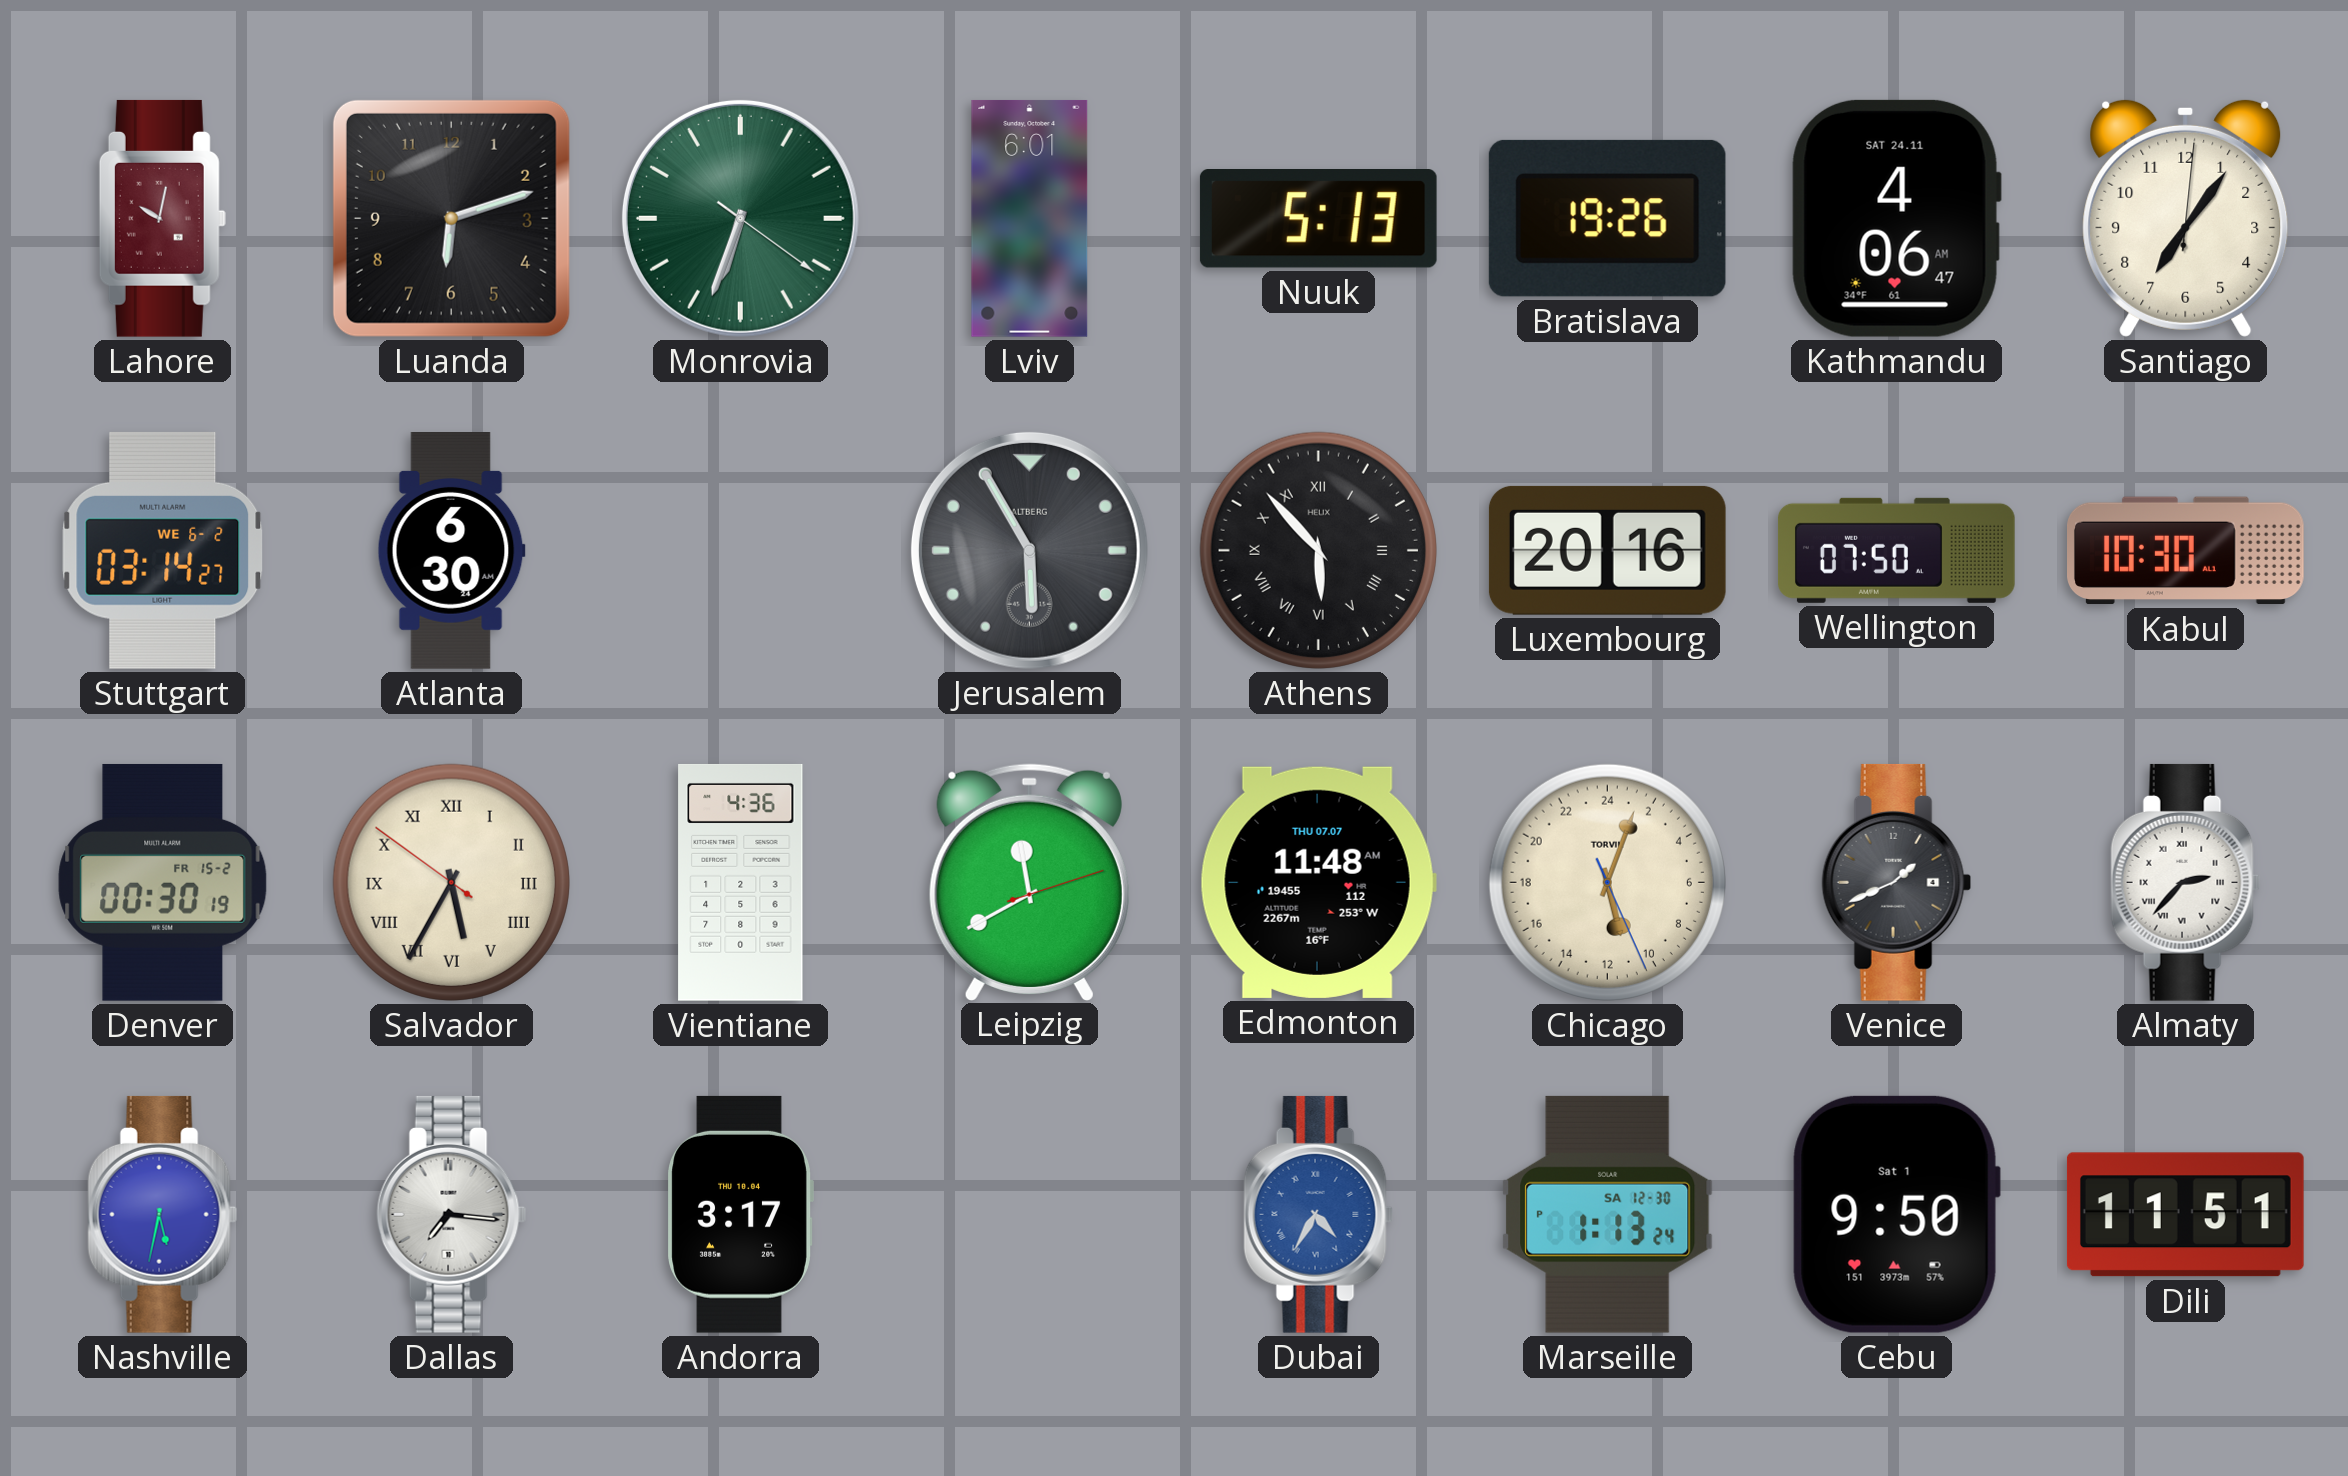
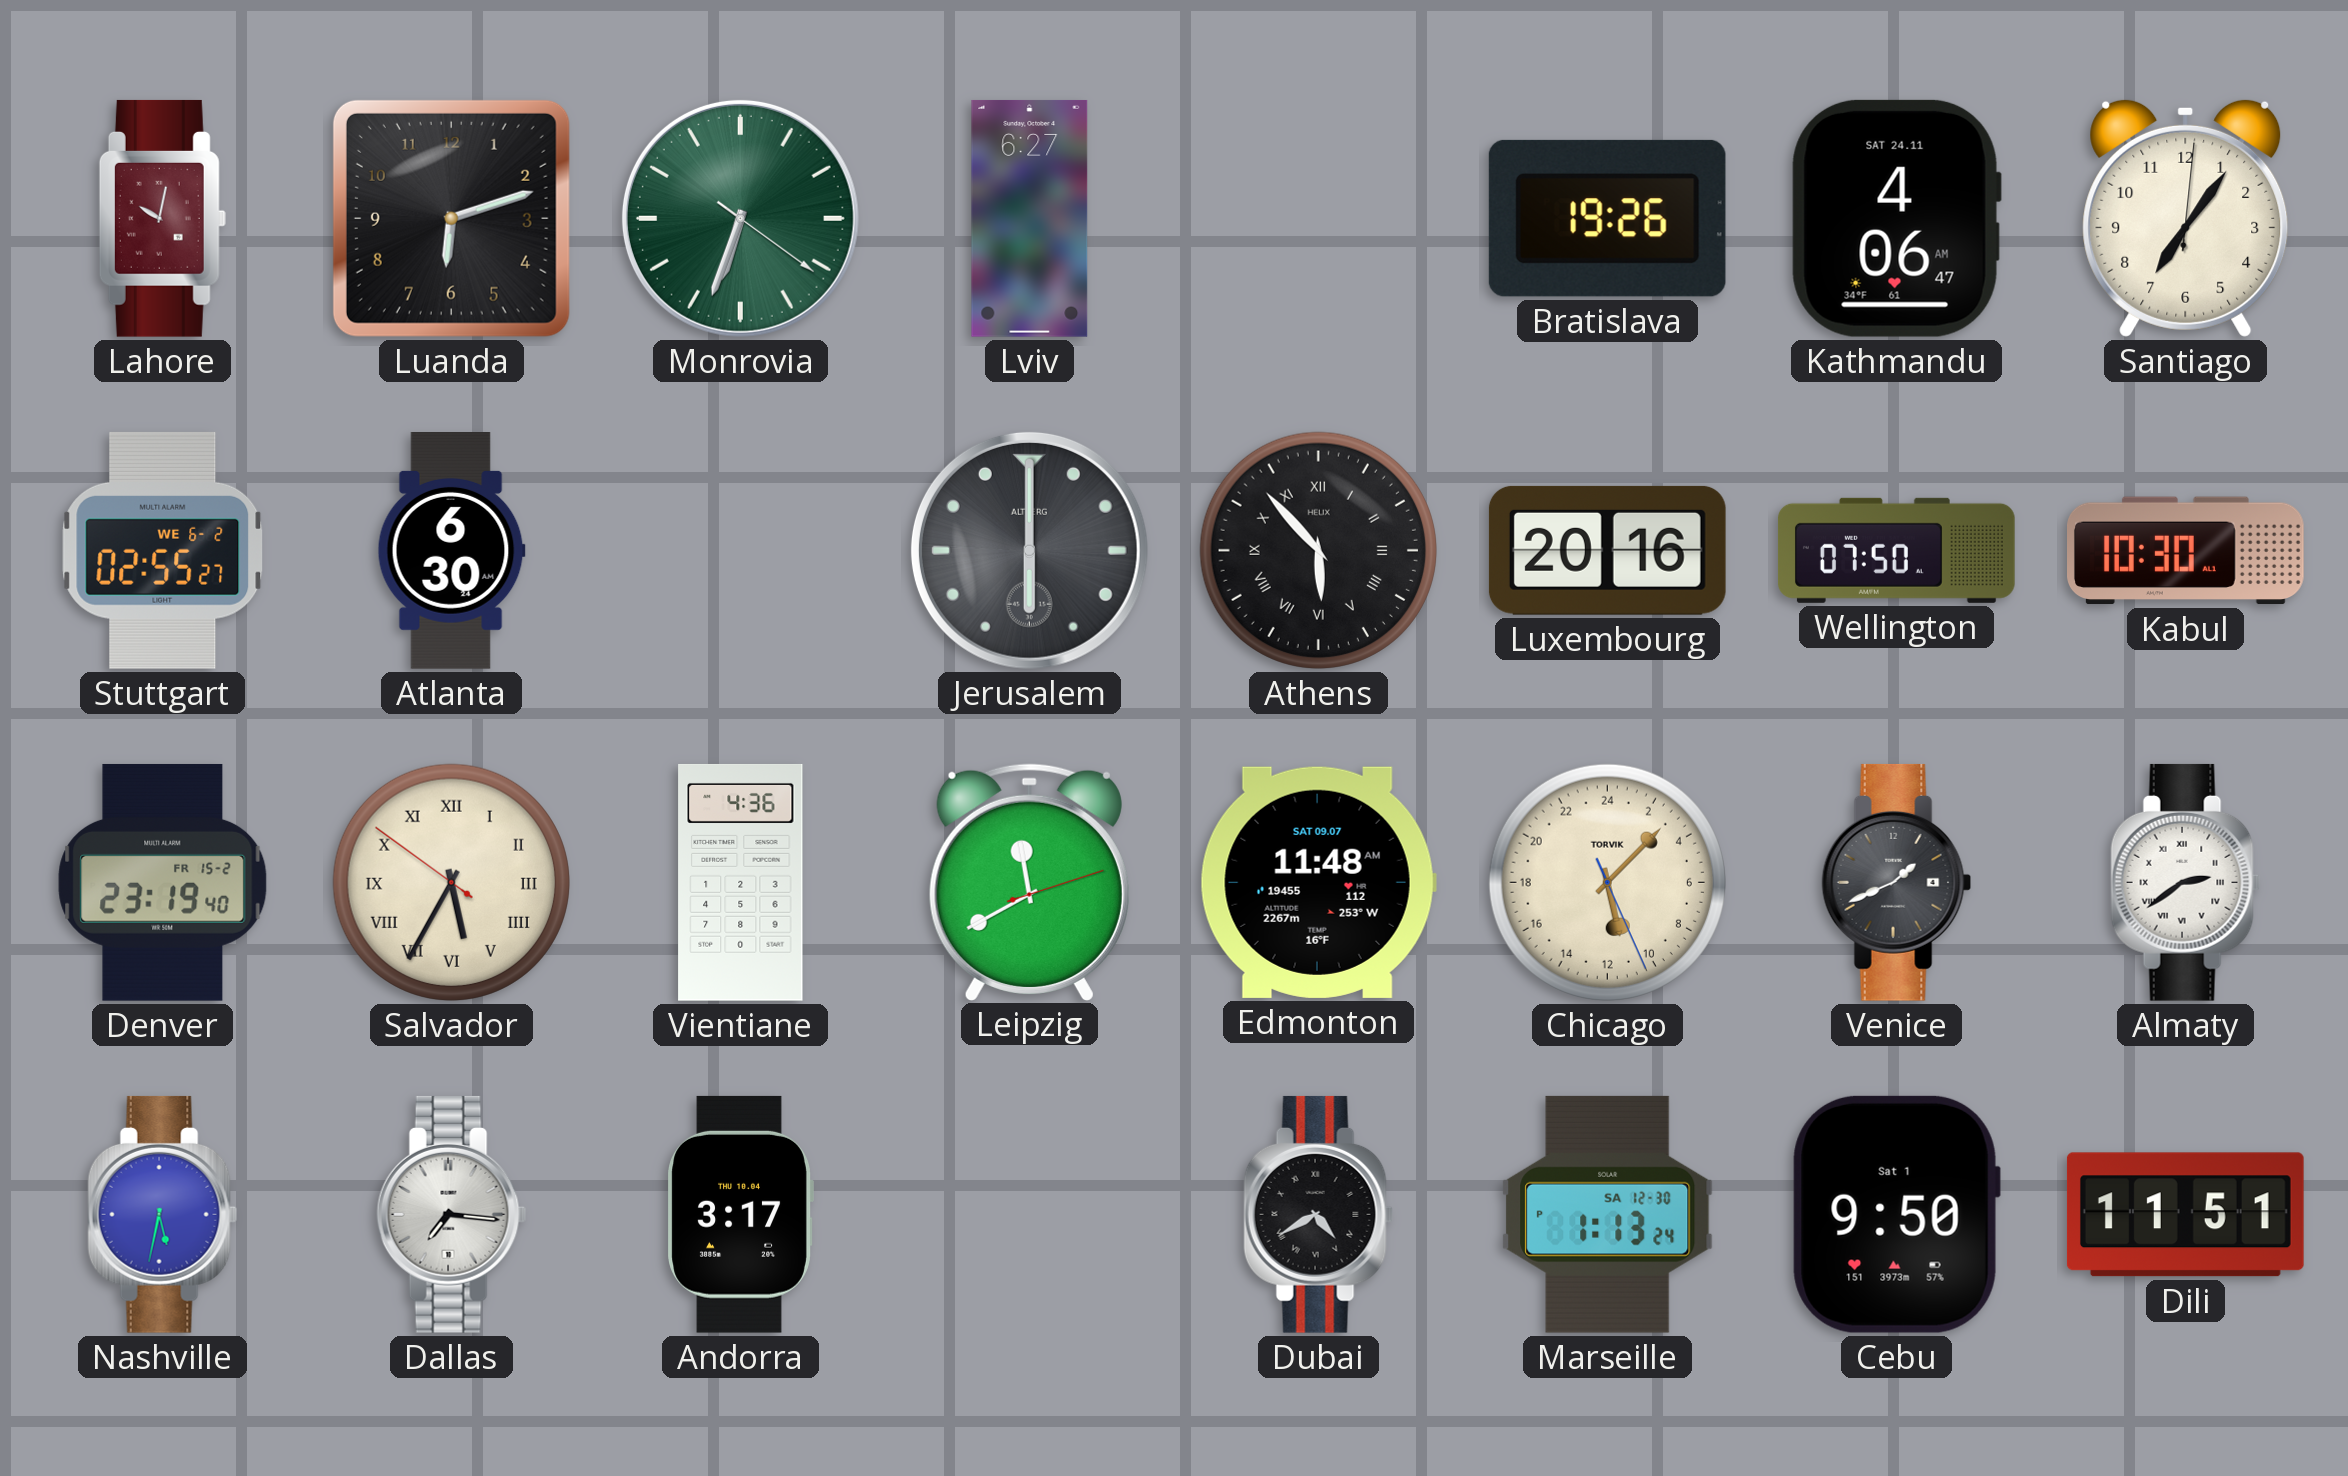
Lviv: 6:01 -> 6:27 (1030, 218)
Nuuk: 5:13 -> none (1318, 219)
Stuttgart: 03:14 -> 02:55 (163, 550)
Jerusalem: 5:55 -> 6:00 (1029, 550)
Denver: 00:30 -> 23:19 (163, 882)
Edmonton date: THU 07.07 -> SAT 09.07 (1318, 882)
Chicago: 11:03 -> 11:07 (1607, 882)
Almaty: 2:37 -> 2:39 (2186, 882)
Dubai: 4:35 -> 4:40 (1319, 1214)
Dubai dial: blue -> black (1319, 1214)
